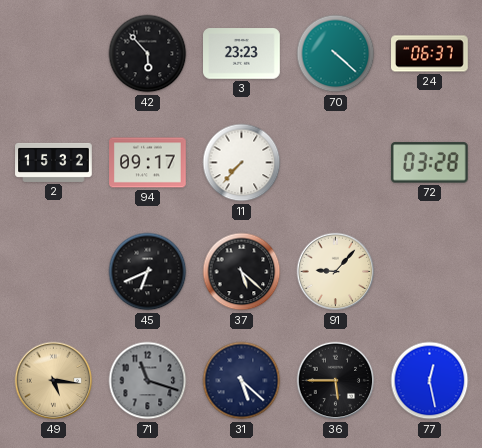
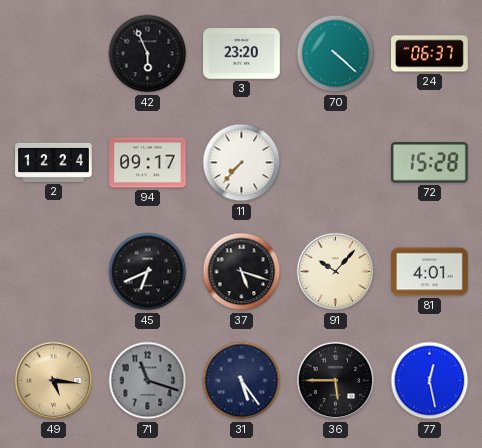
42: 5:53 -> 5:56 (148, 54)
3: 23:23 -> 23:20 (242, 54)
2: 15:32 -> 12:24 (54, 162)
72: 03:28 -> 15:28 (429, 163)
37: 5:22 -> 5:18 (242, 272)
91: 9:07 -> 10:07 (336, 272)
81: none -> 4:01 (430, 272)
31: 5:22 -> 5:24 (242, 381)
